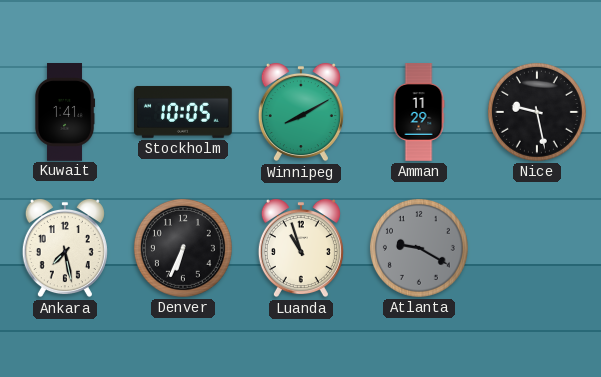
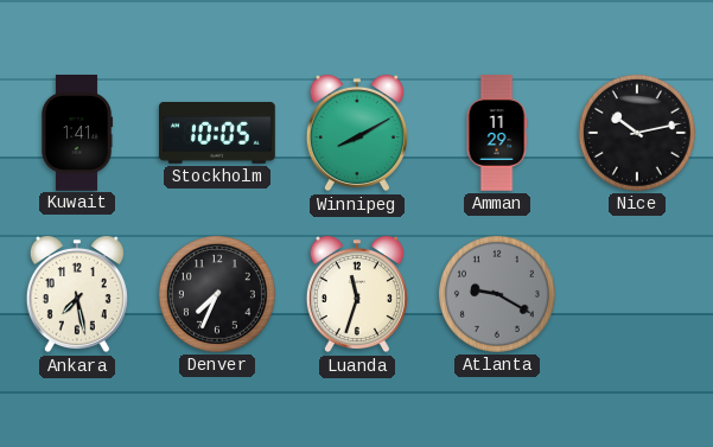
Nice: 9:28 -> 10:13 (637, 133)
Denver: 6:34 -> 7:34 (217, 294)
Luanda: 10:57 -> 11:33 (357, 294)
